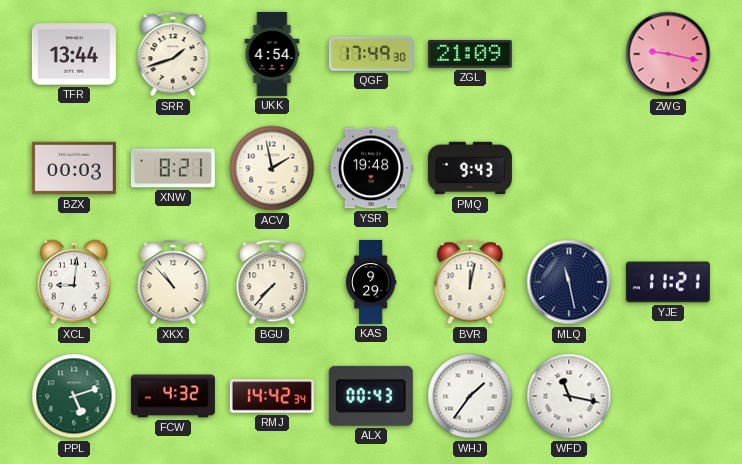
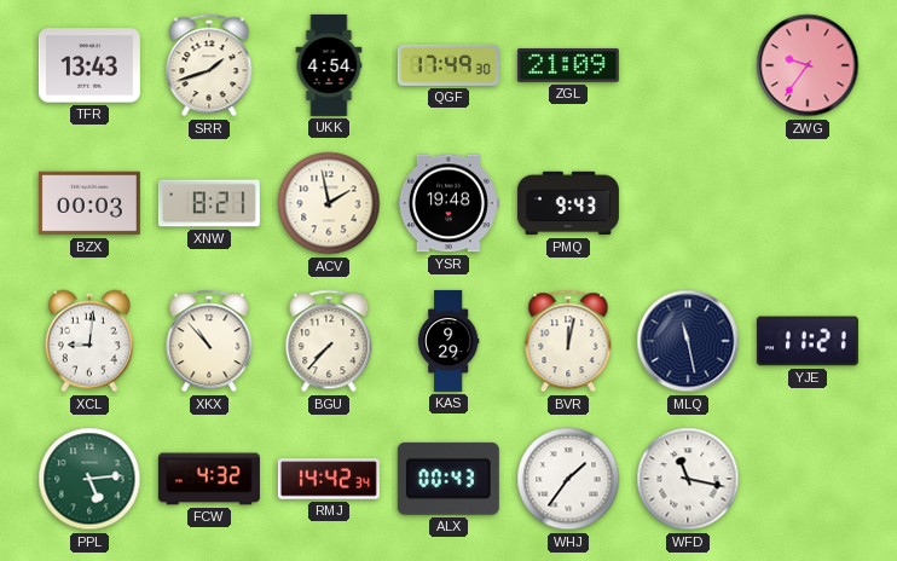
TFR: 13:44 -> 13:43 (89, 65)
ZWG: 9:17 -> 9:36 (808, 65)
PPL: 5:12 -> 5:14 (89, 479)
